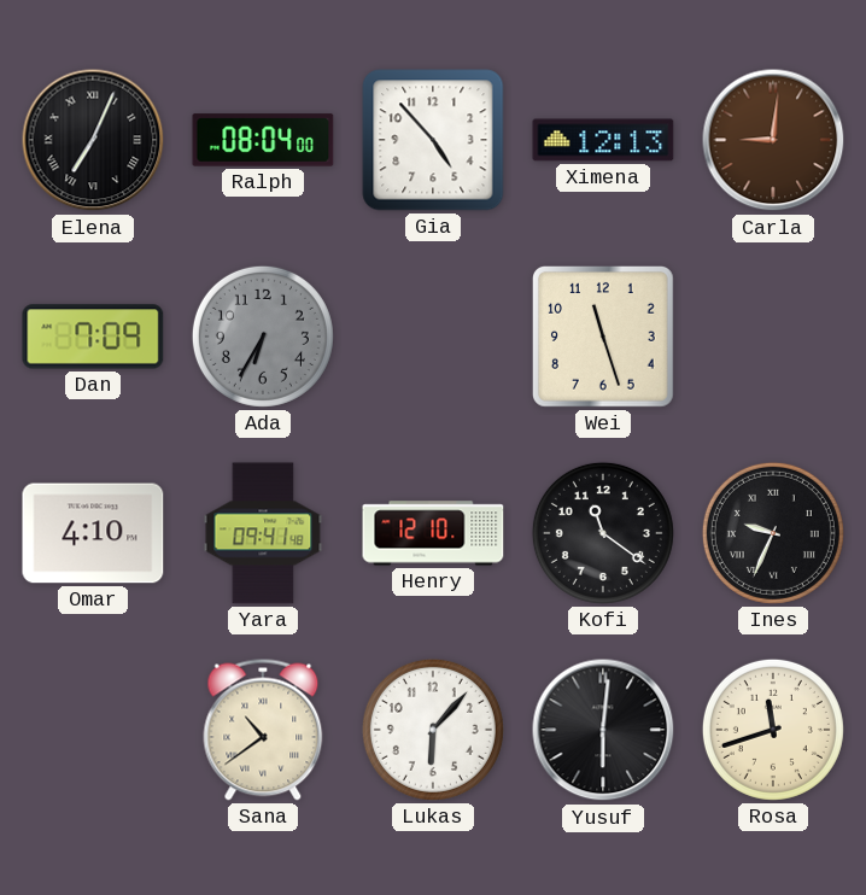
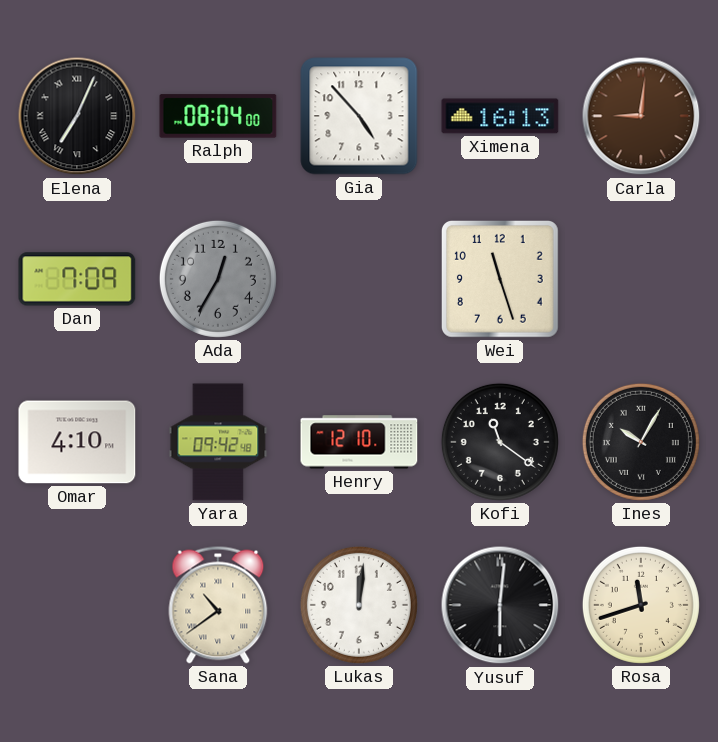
Ximena: 12:13 -> 16:13 (500, 116)
Ada: 6:35 -> 12:35 (218, 279)
Yara: 09:41 -> 09:42 (218, 442)
Ines: 9:34 -> 10:05 (641, 442)
Lukas: 6:07 -> 12:01 (359, 605)
